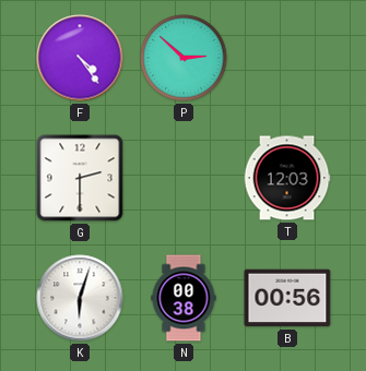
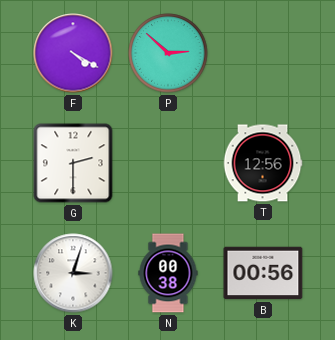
F: 4:24 -> 4:20 (73, 53)
T: 12:03 -> 12:56 (263, 163)
K: 6:03 -> 3:03 (73, 273)
